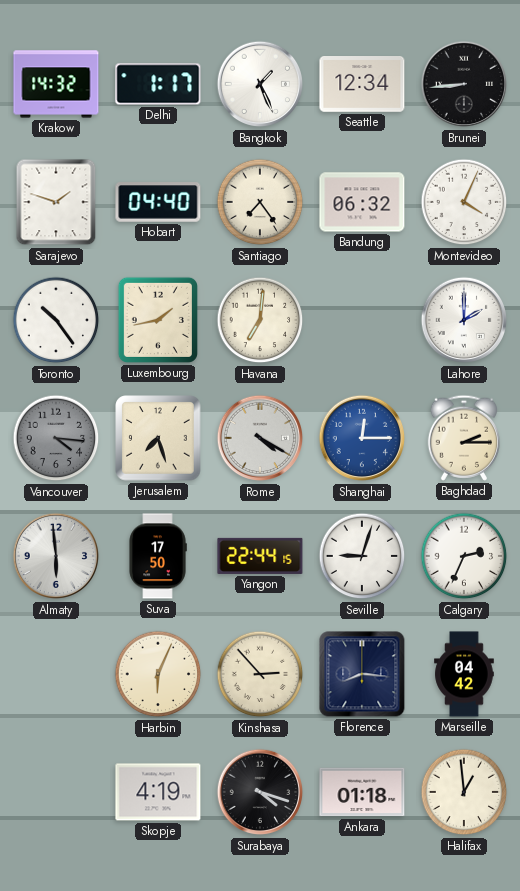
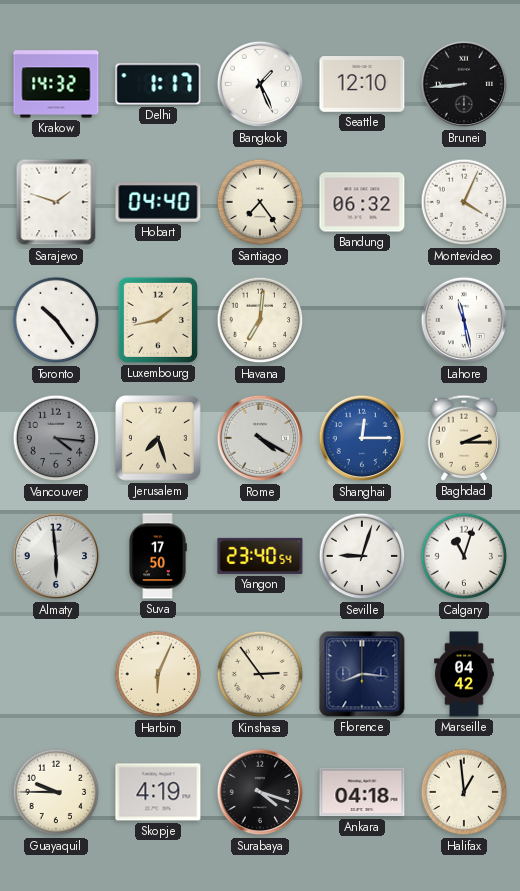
Seattle: 12:34 -> 12:10 (362, 85)
Lahore: 2:00 -> 11:28 (464, 320)
Yangon: 22:44 -> 23:40 (260, 556)
Calgary: 2:34 -> 11:03 (464, 556)
Kinshasa: 2:53 -> 2:54 (260, 674)
Guayaquil: none -> 9:45 (56, 792)
Ankara: 01:18 -> 04:18 (362, 792)
